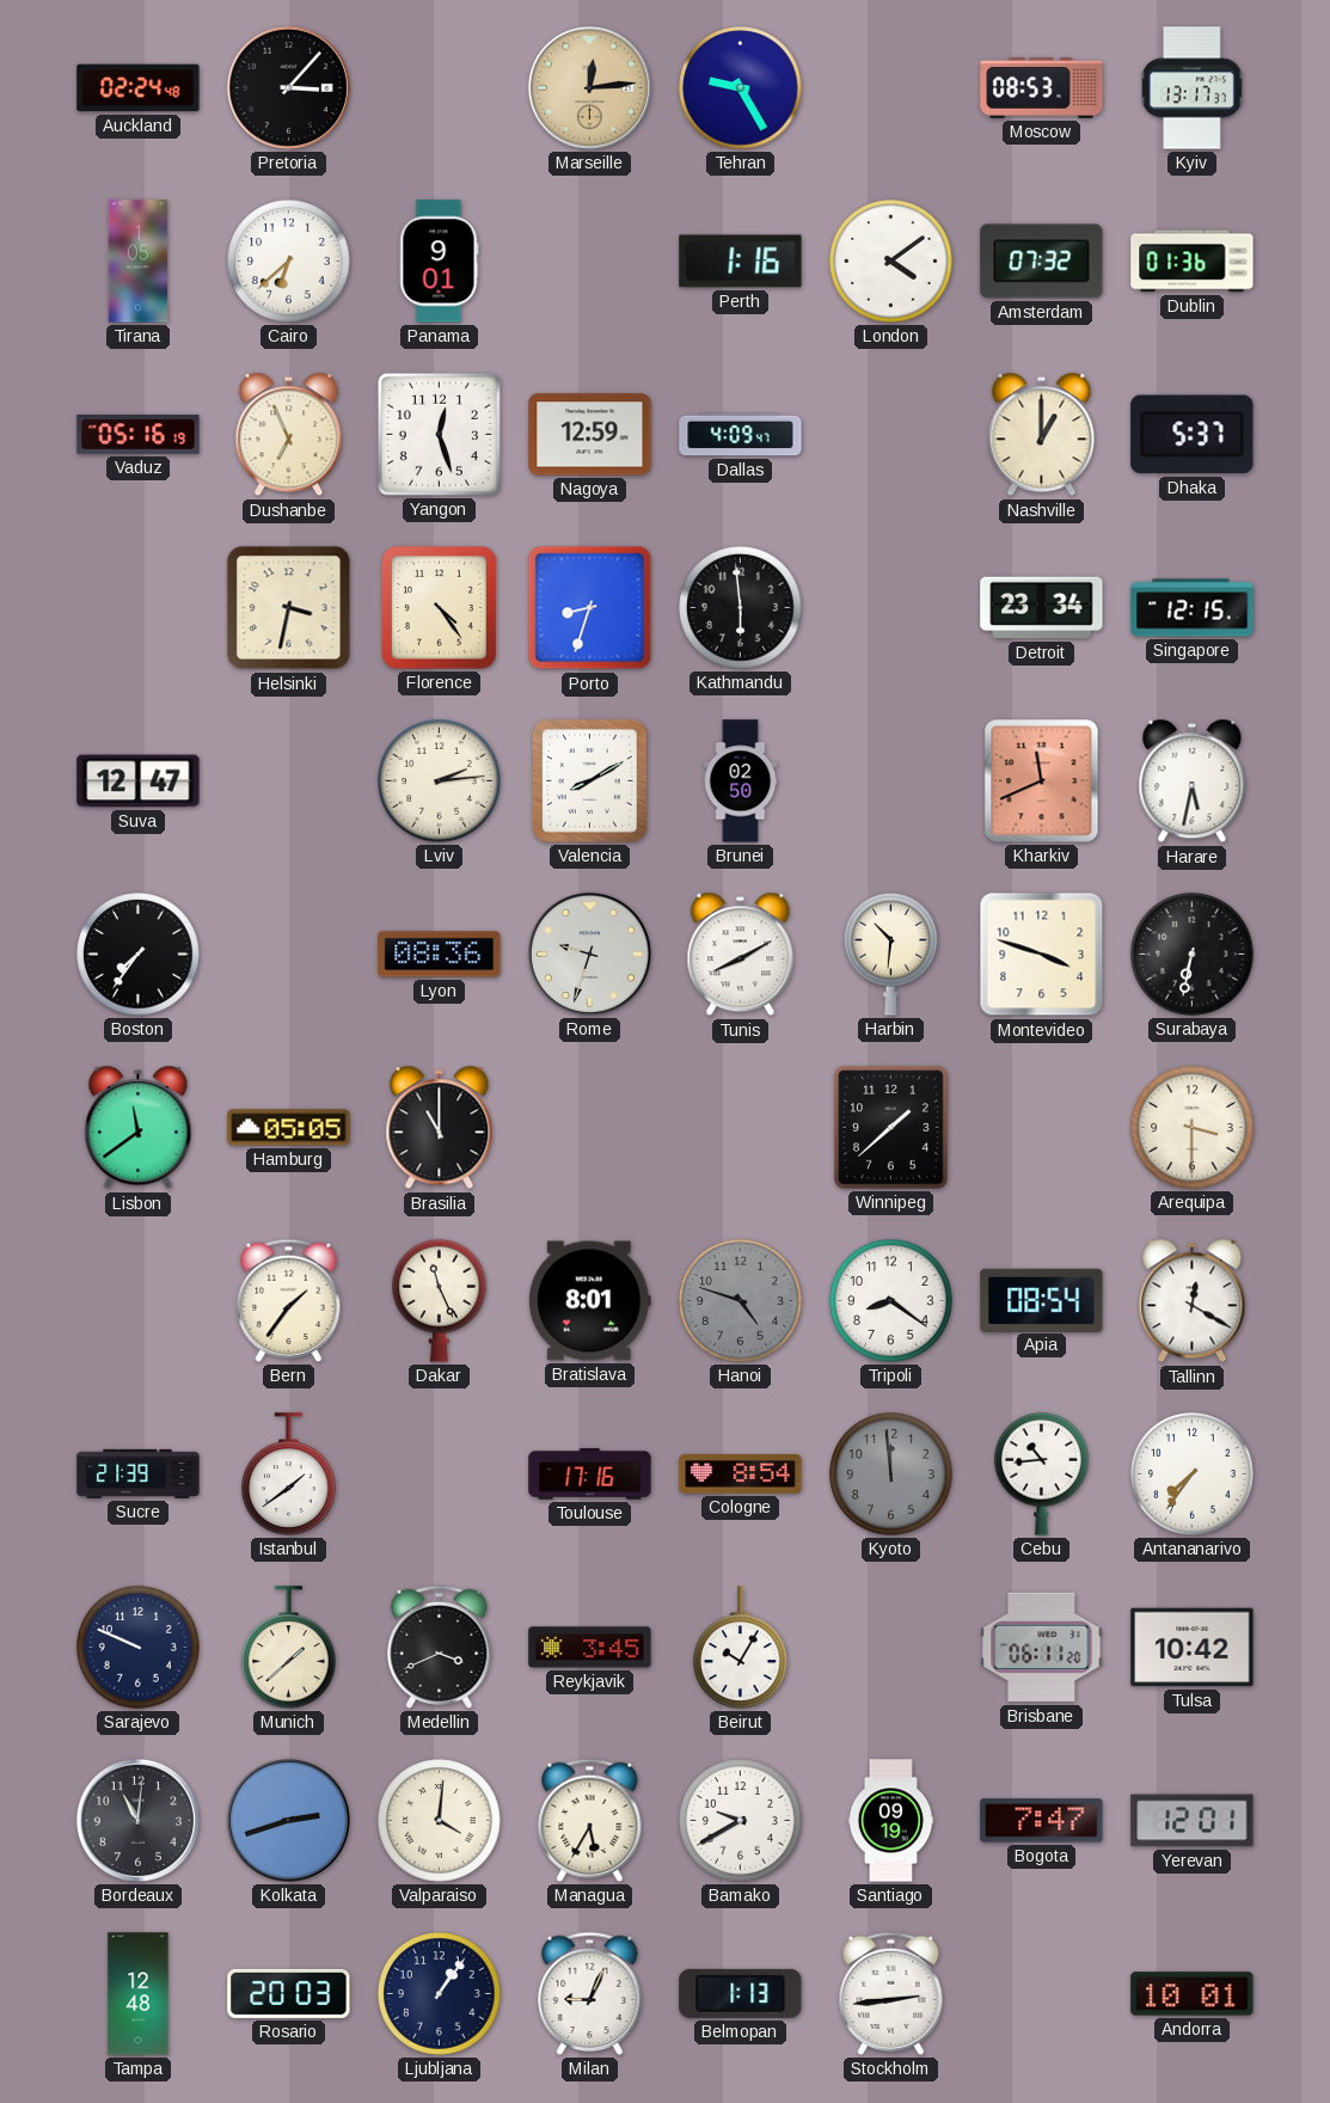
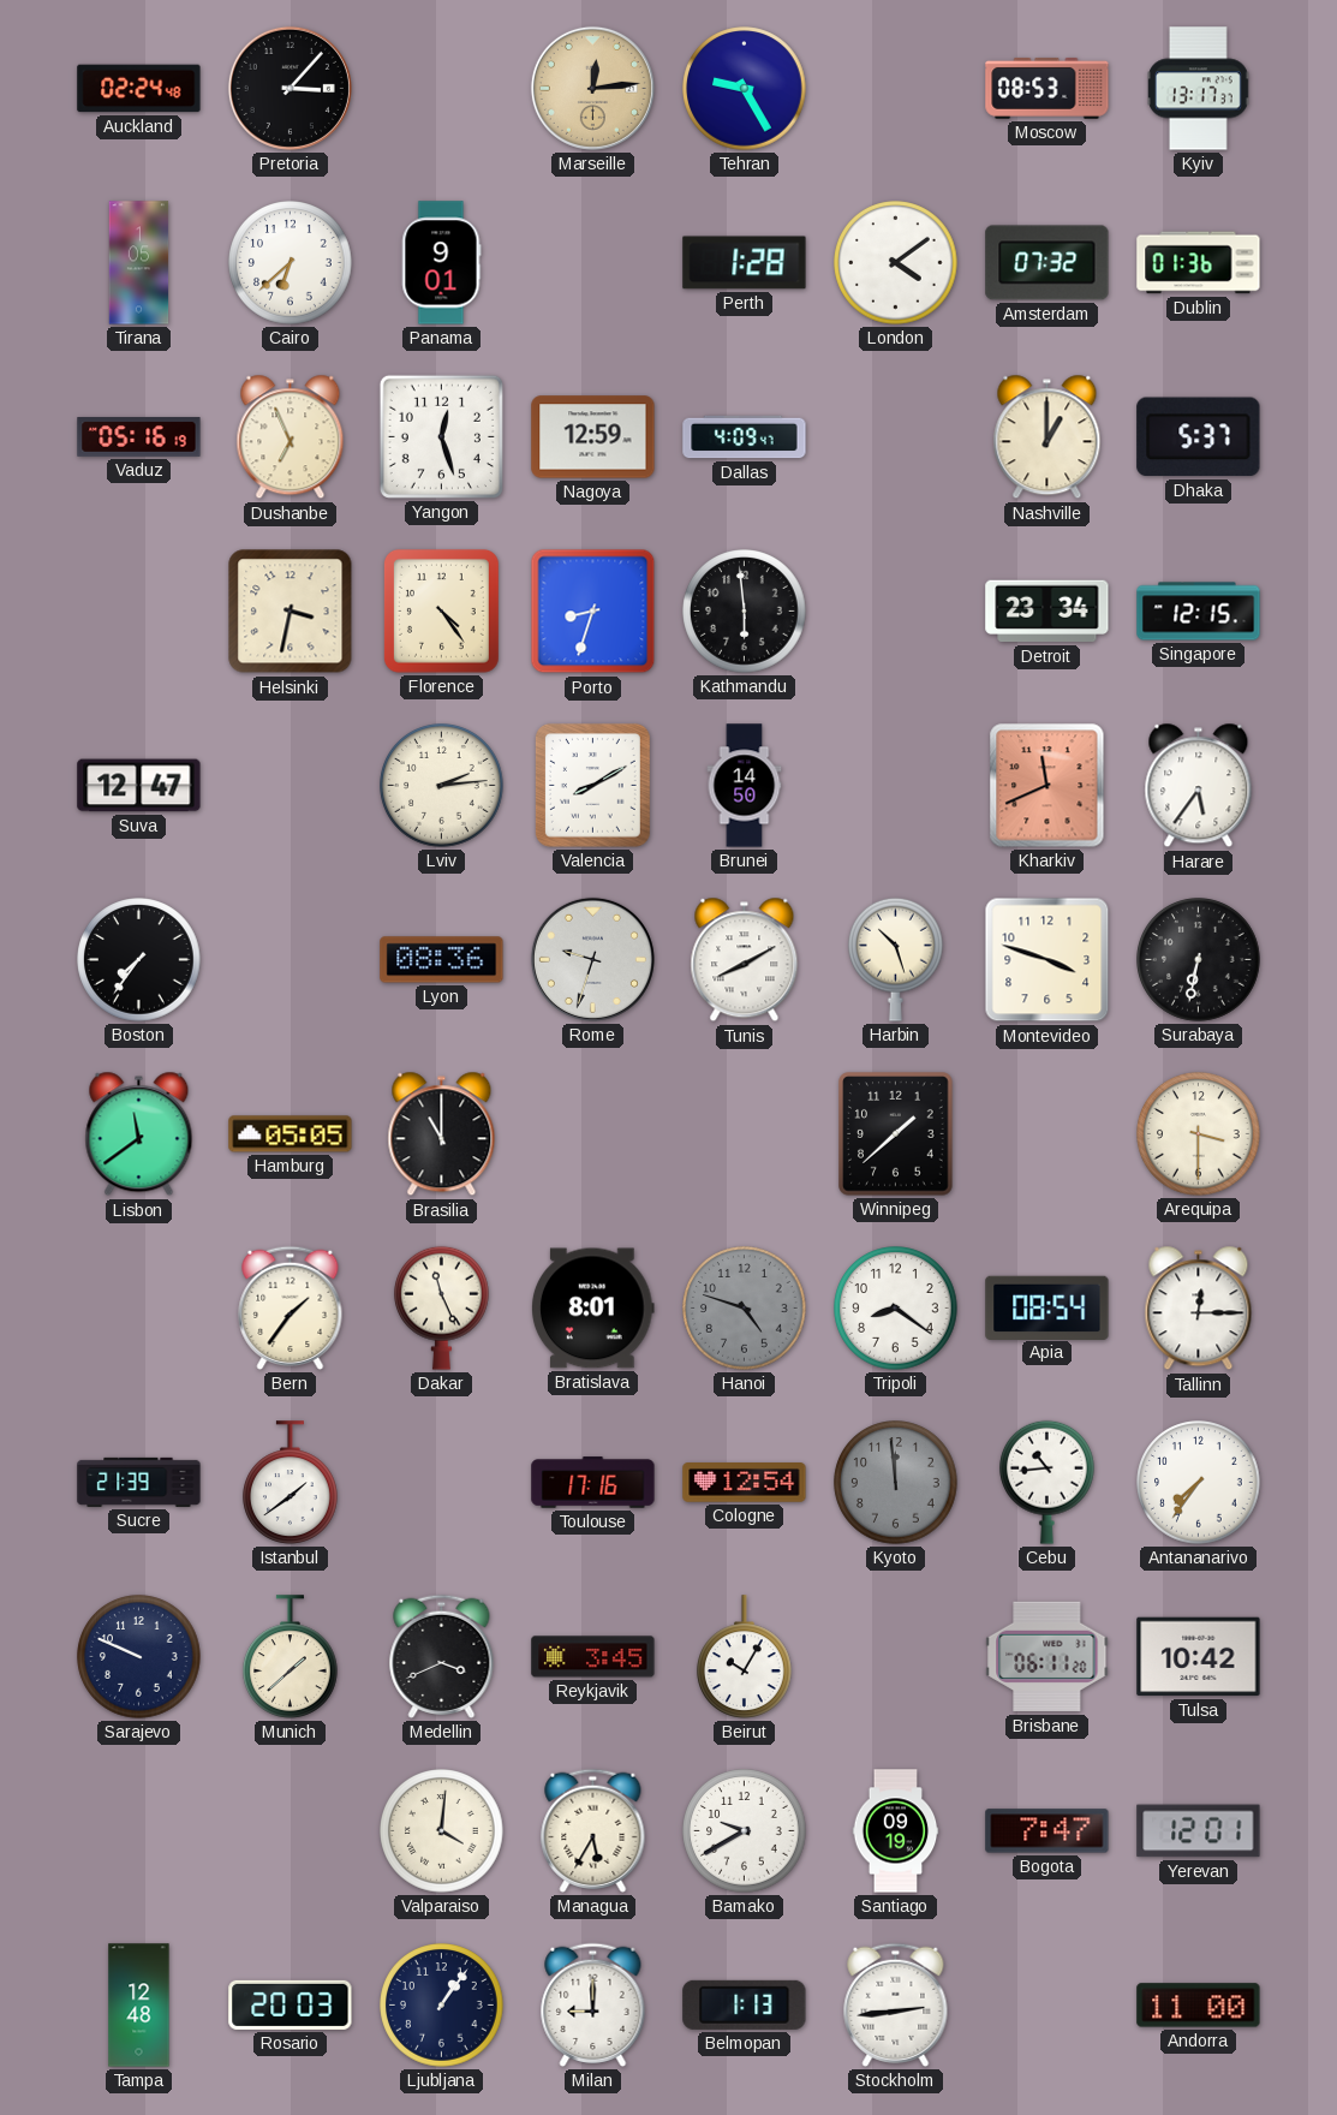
Perth: 1:16 -> 1:28 (745, 263)
Brunei: 02:50 -> 14:50 (745, 786)
Harare: 5:32 -> 5:36 (1199, 786)
Harbin: 10:31 -> 10:27 (896, 959)
Tallinn: 12:20 -> 12:15 (1199, 1309)
Cologne: 8:54 -> 12:54 (745, 1483)
Bordeaux: 11:01 -> none (137, 1820)
Kolkata: 2:42 -> none (288, 1820)
Milan: 9:04 -> 9:00 (593, 2004)
Andorra: 10:01 -> 11:00 (1199, 2006)
